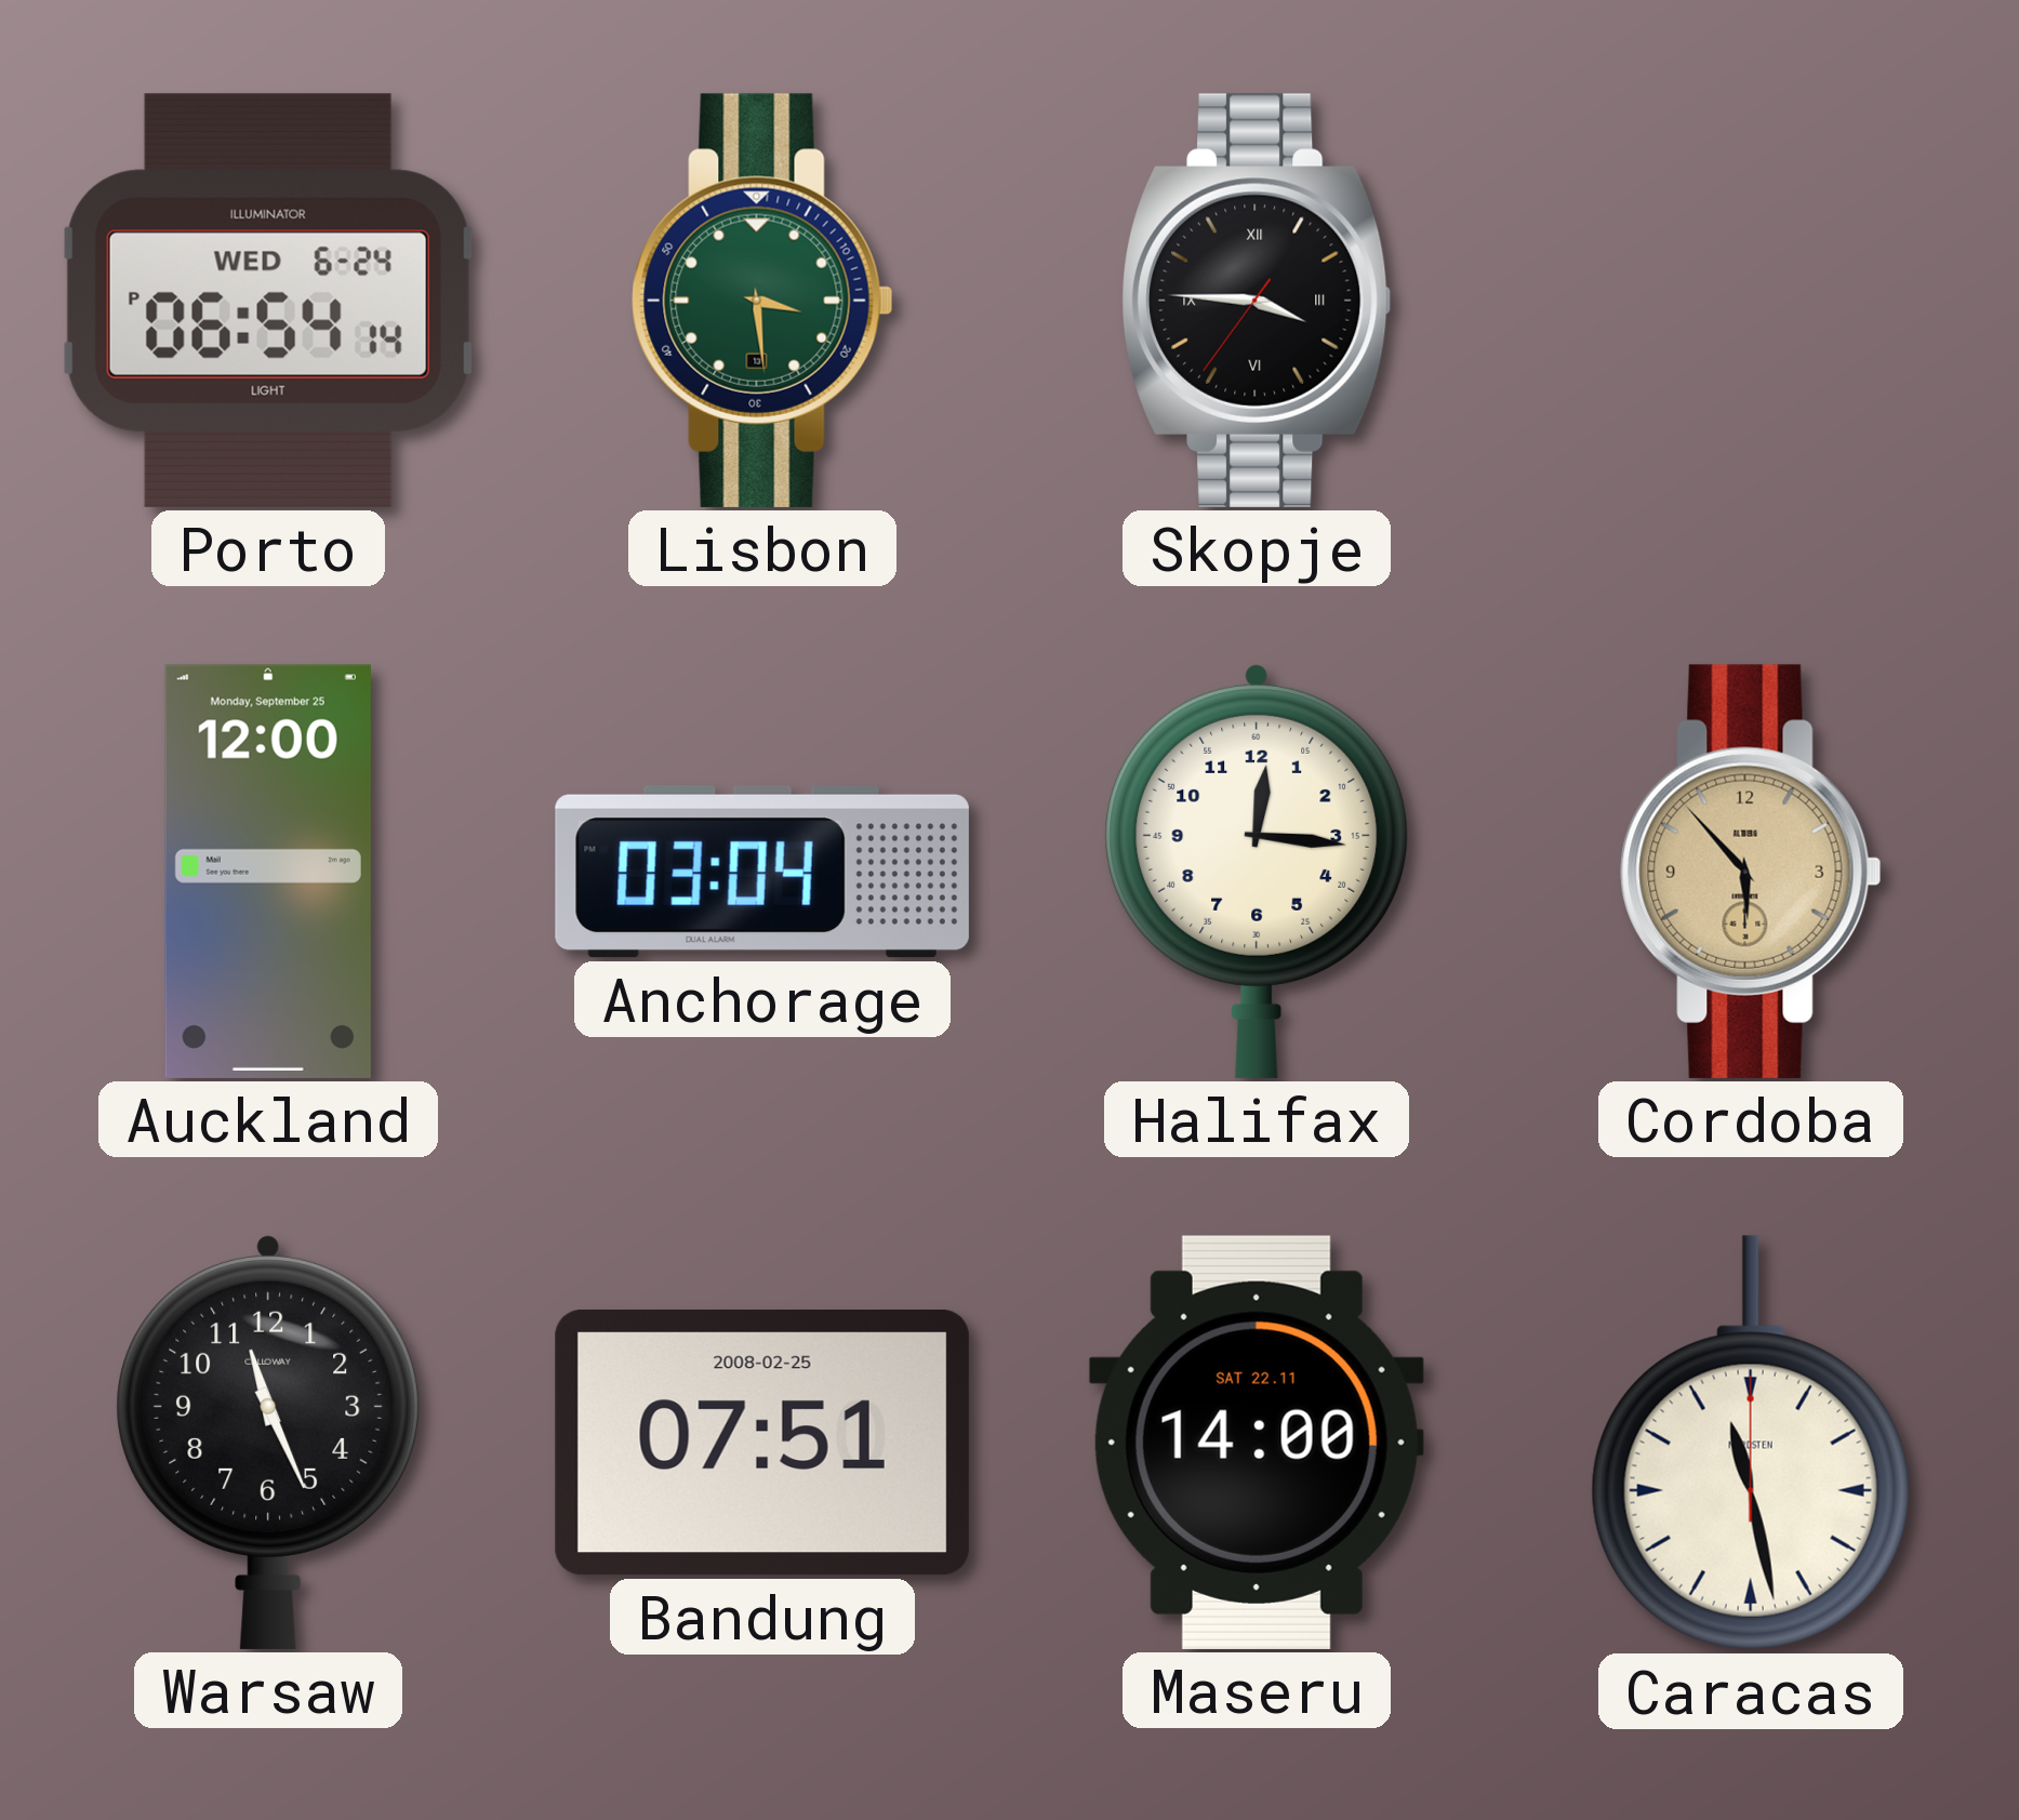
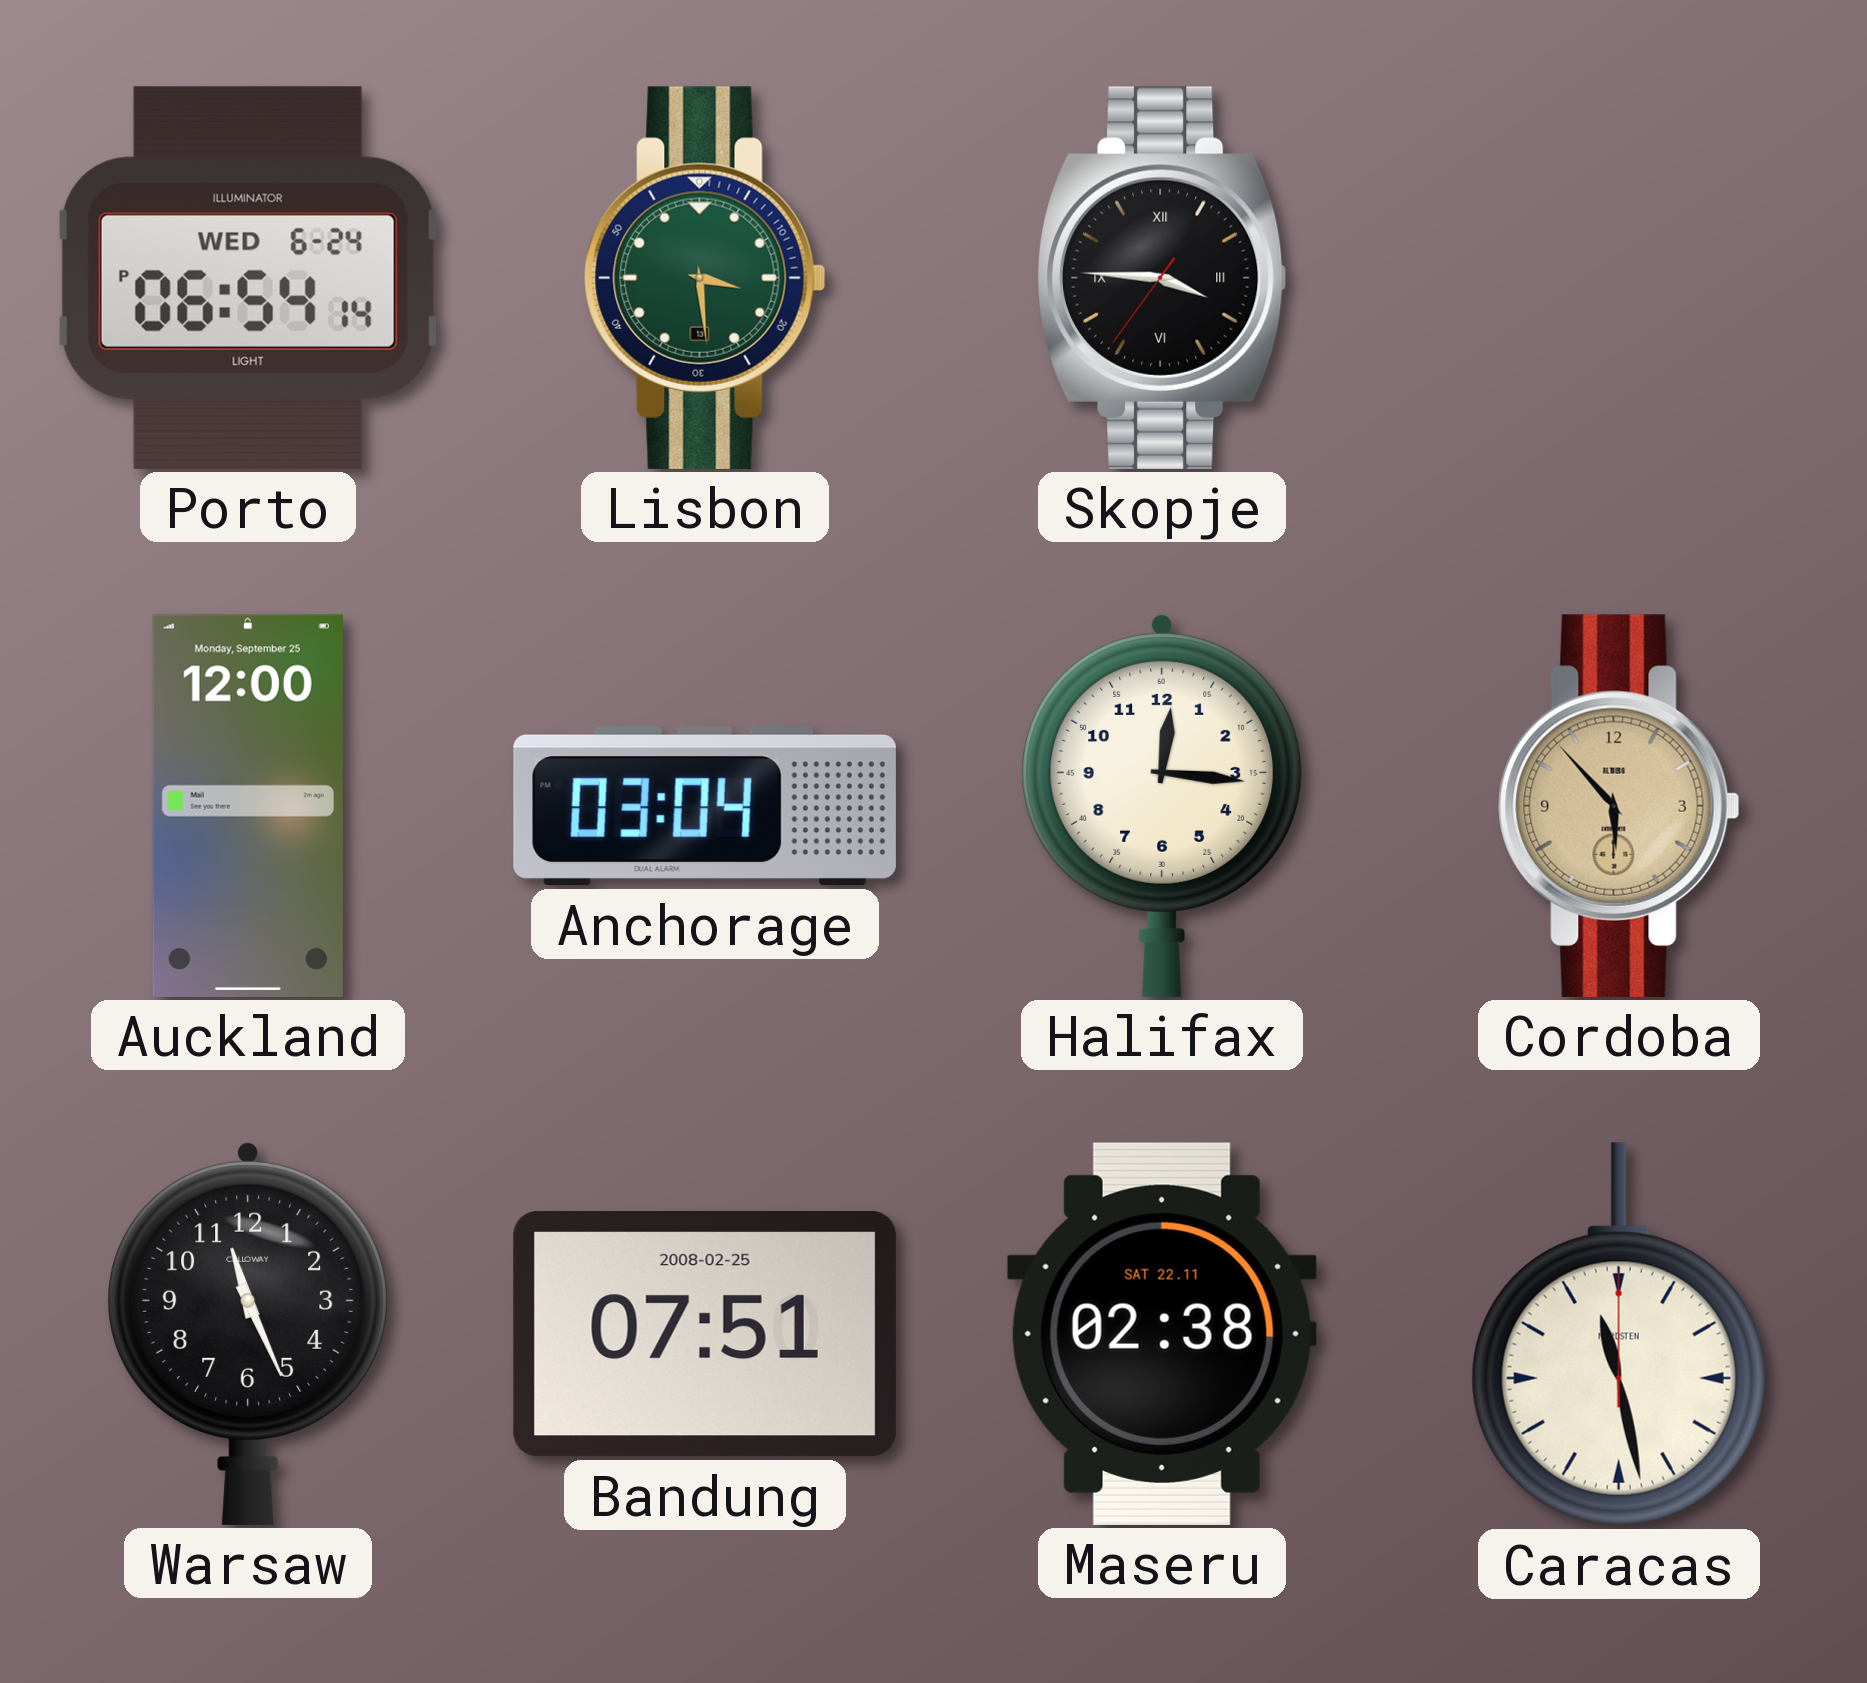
Maseru: 14:00 -> 02:38 (1162, 1334)
